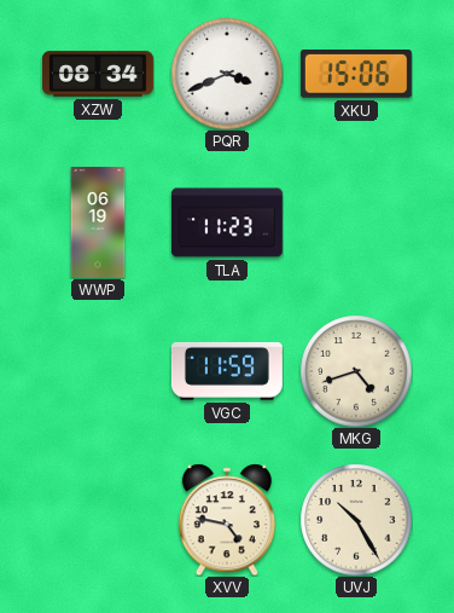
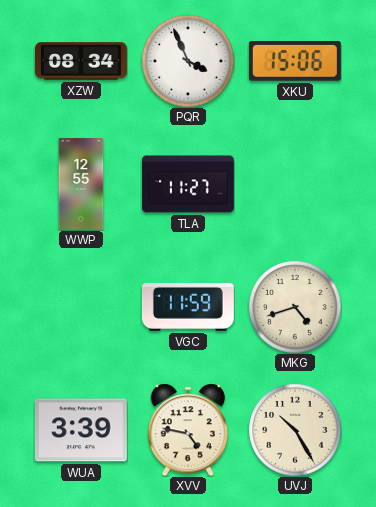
PQR: 3:41 -> 3:56 (188, 61)
WWP: 06:19 -> 12:55 (81, 184)
TLA: 11:23 -> 11:27 (188, 184)
WUA: none -> 3:39 (81, 430)
